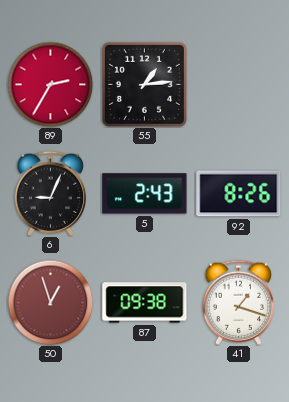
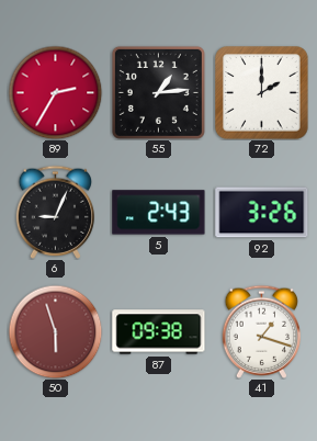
72: none -> 2:00 (262, 93)
92: 8:26 -> 3:26 (262, 213)
50: 12:57 -> 5:57 (55, 331)
